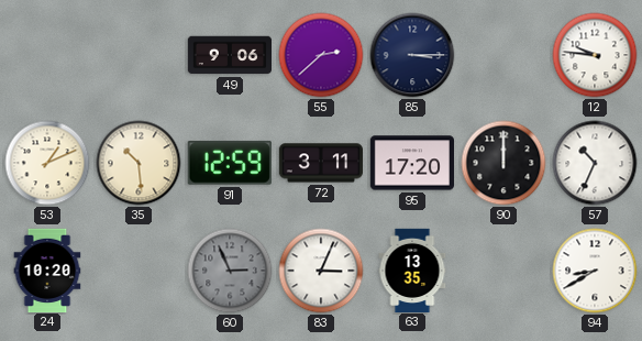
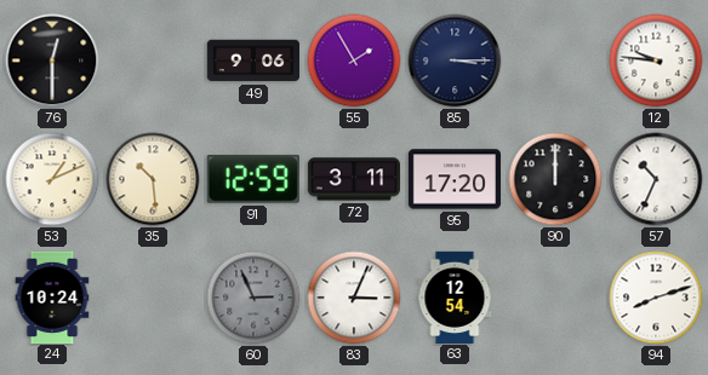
76: none -> 12:30 (52, 60)
55: 2:38 -> 1:55 (354, 60)
24: 10:20 -> 10:24 (52, 296)
63: 13:35 -> 12:54 (455, 296)
94: 8:40 -> 8:12 (656, 298)
